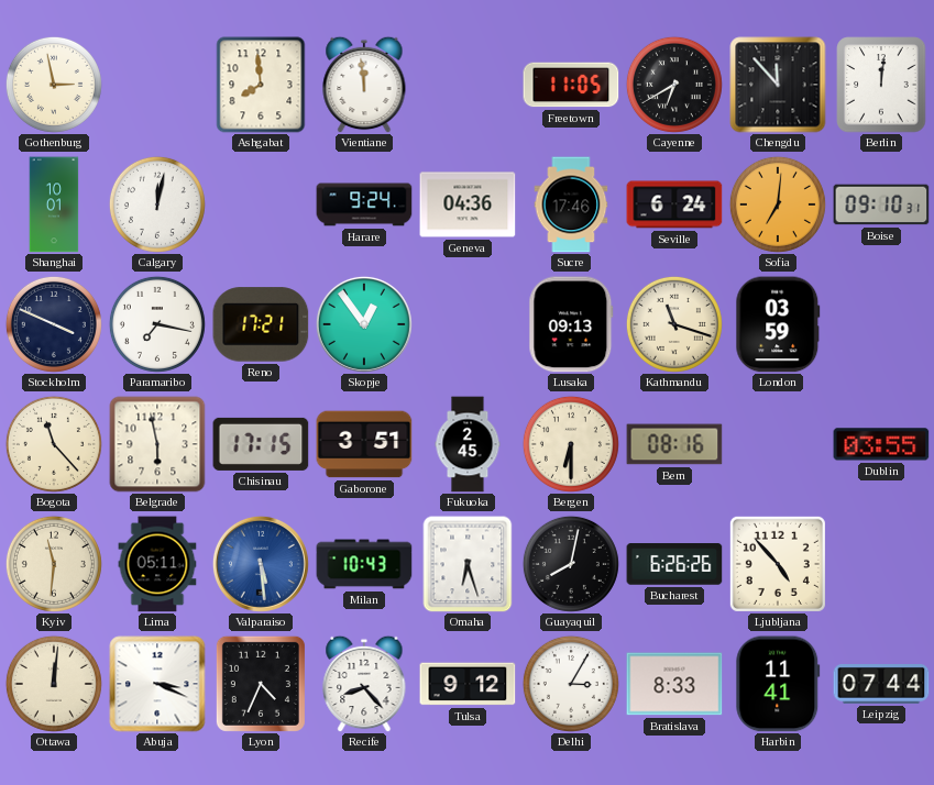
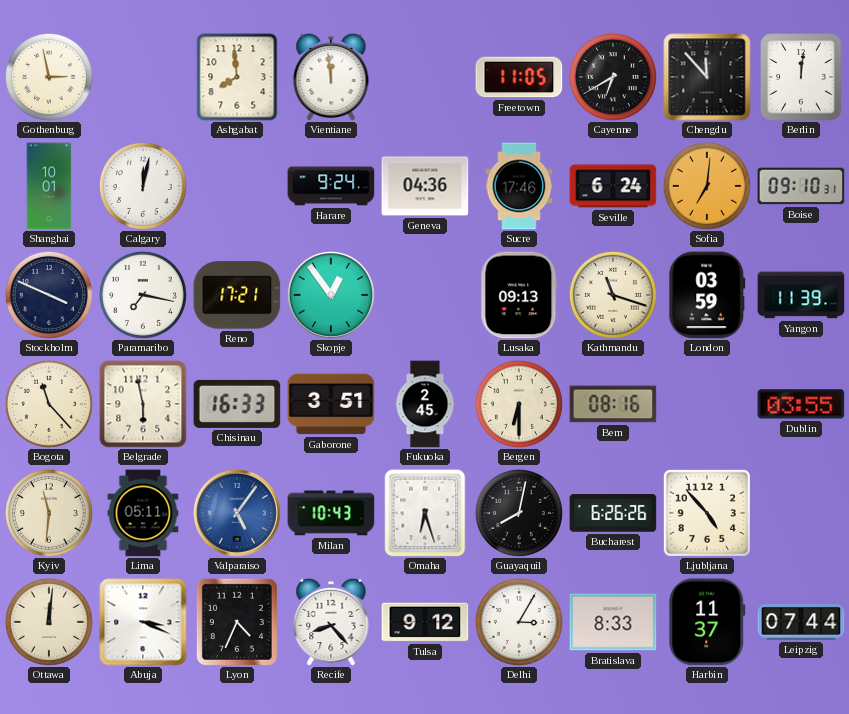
Yangon: none -> 11:39 (801, 295)
Chisinau: 17:15 -> 16:33 (237, 404)
Valparaiso: 5:29 -> 5:06 (237, 513)
Harbin: 11:41 -> 11:37 (707, 622)
